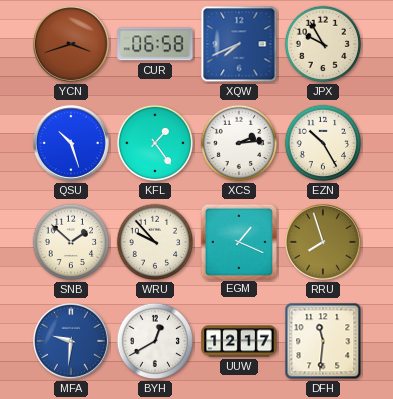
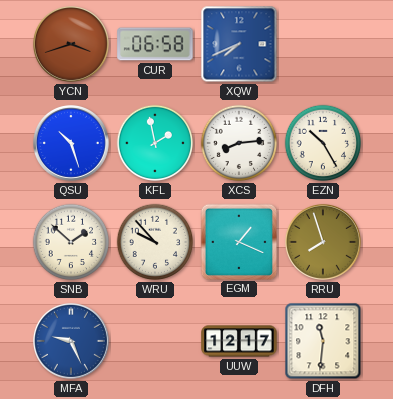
JPX: 9:55 -> none (323, 44)
KFL: 1:24 -> 1:58 (155, 143)
XCS: 2:14 -> 8:14 (239, 143)
MFA: 9:31 -> 9:26 (71, 341)
BYH: 12:40 -> none (155, 341)
